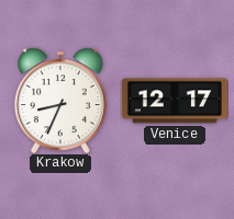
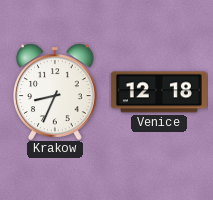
Venice: 12:17 -> 12:18 (159, 92)
